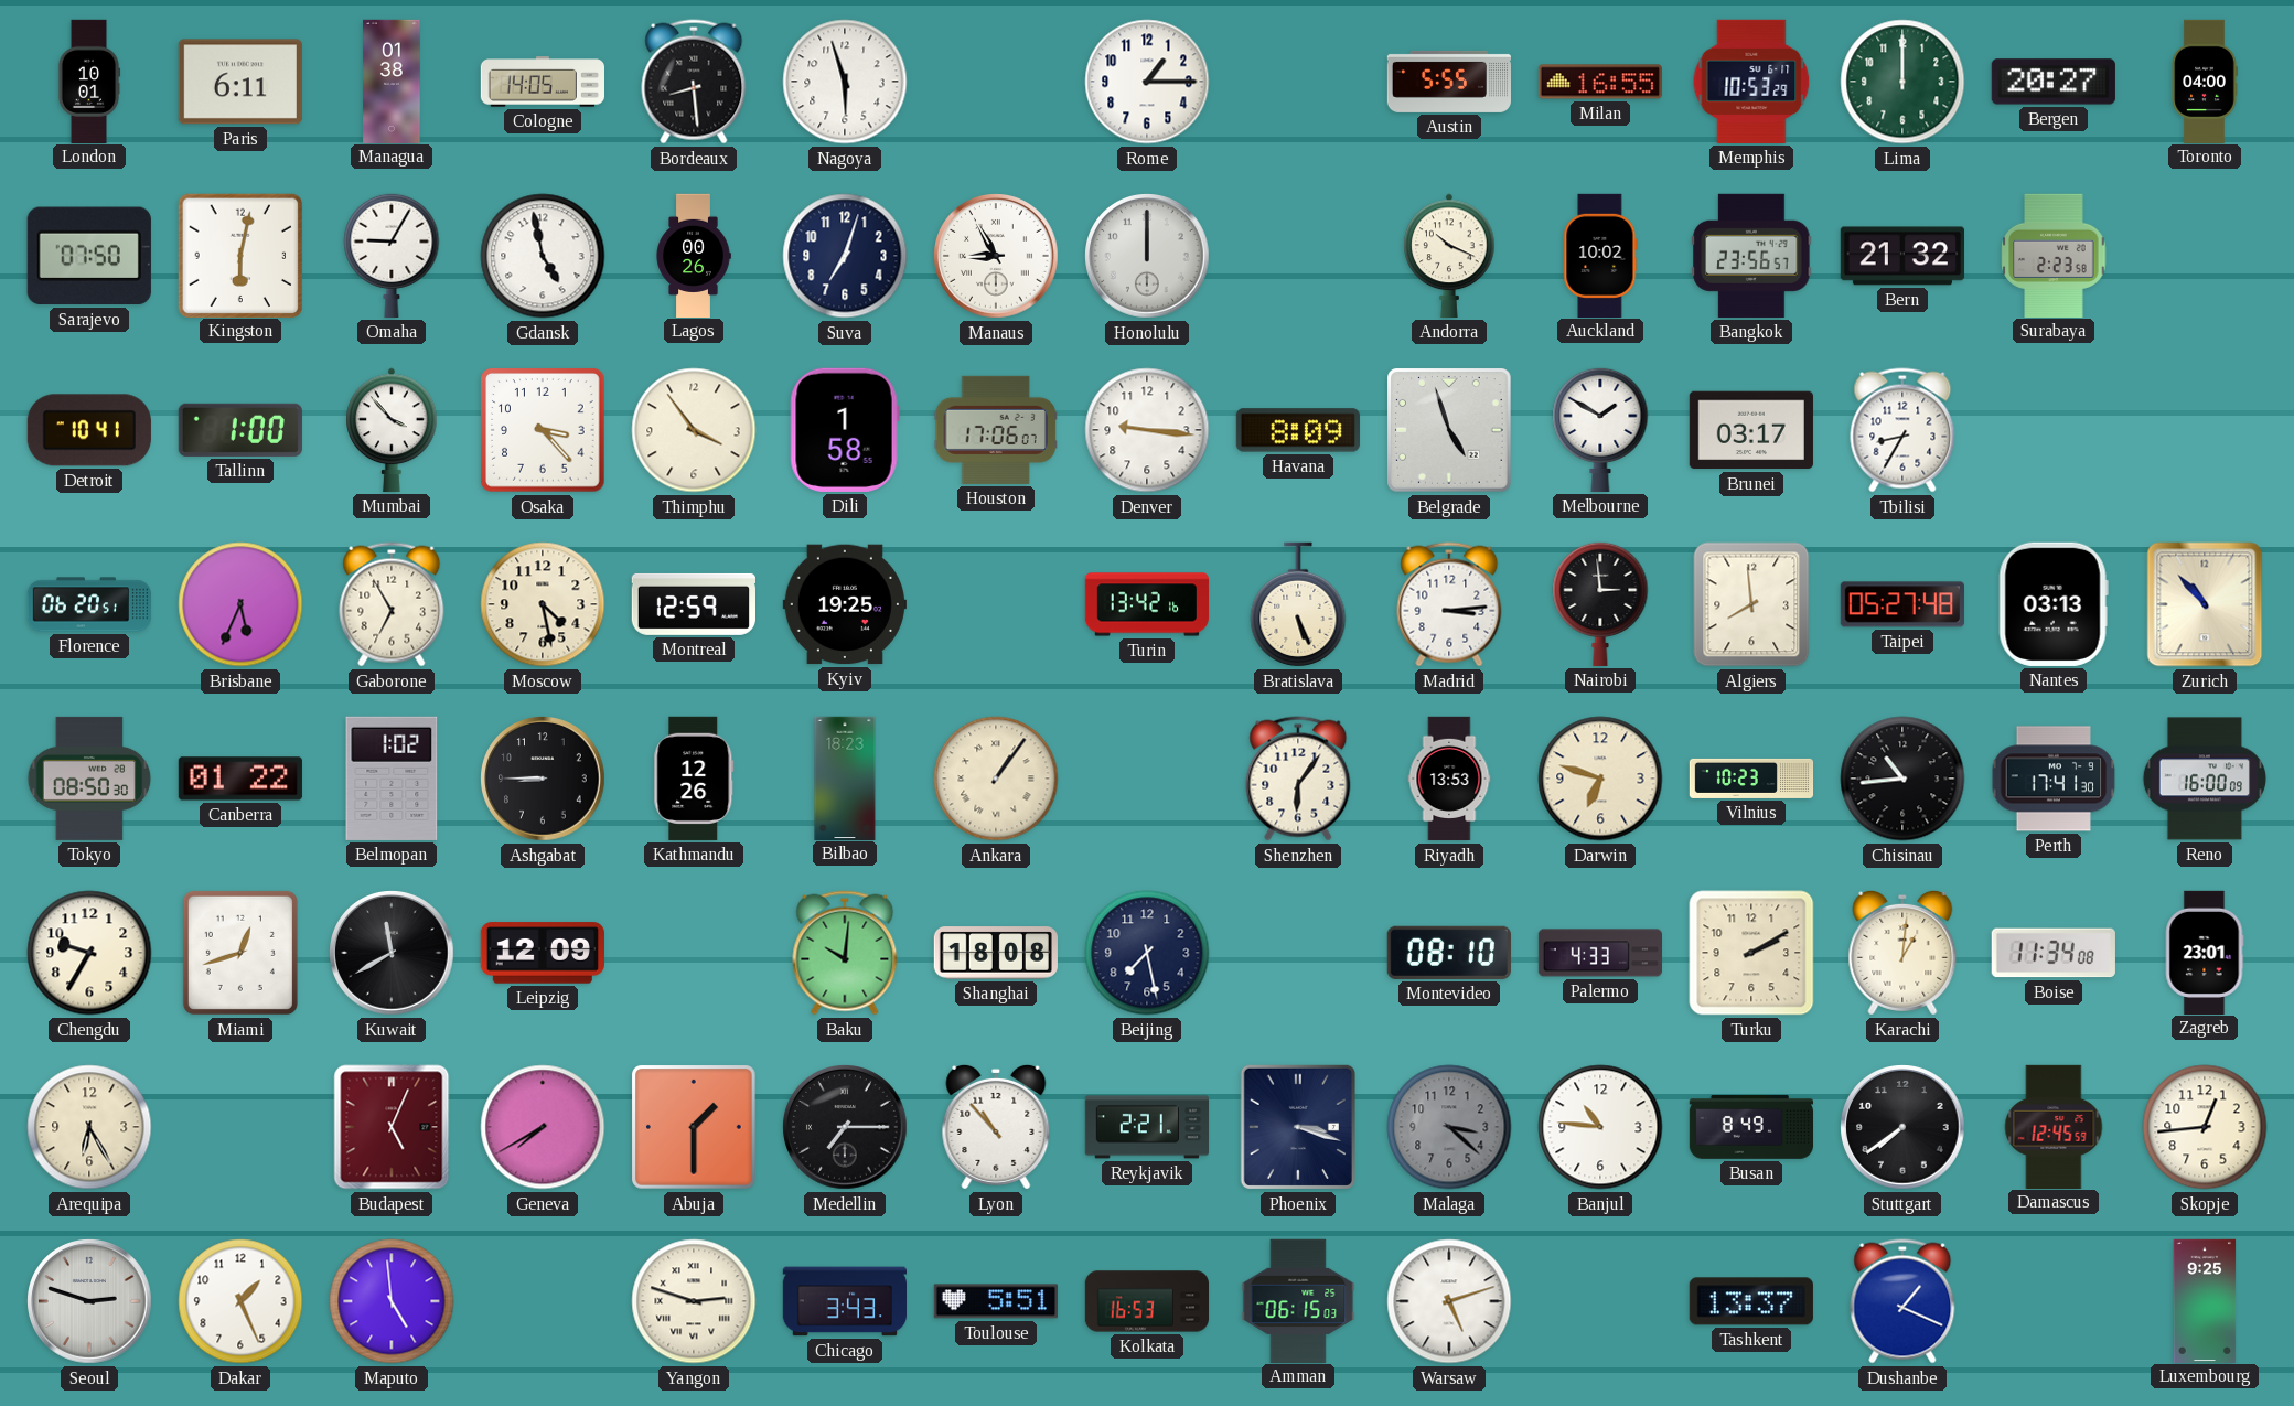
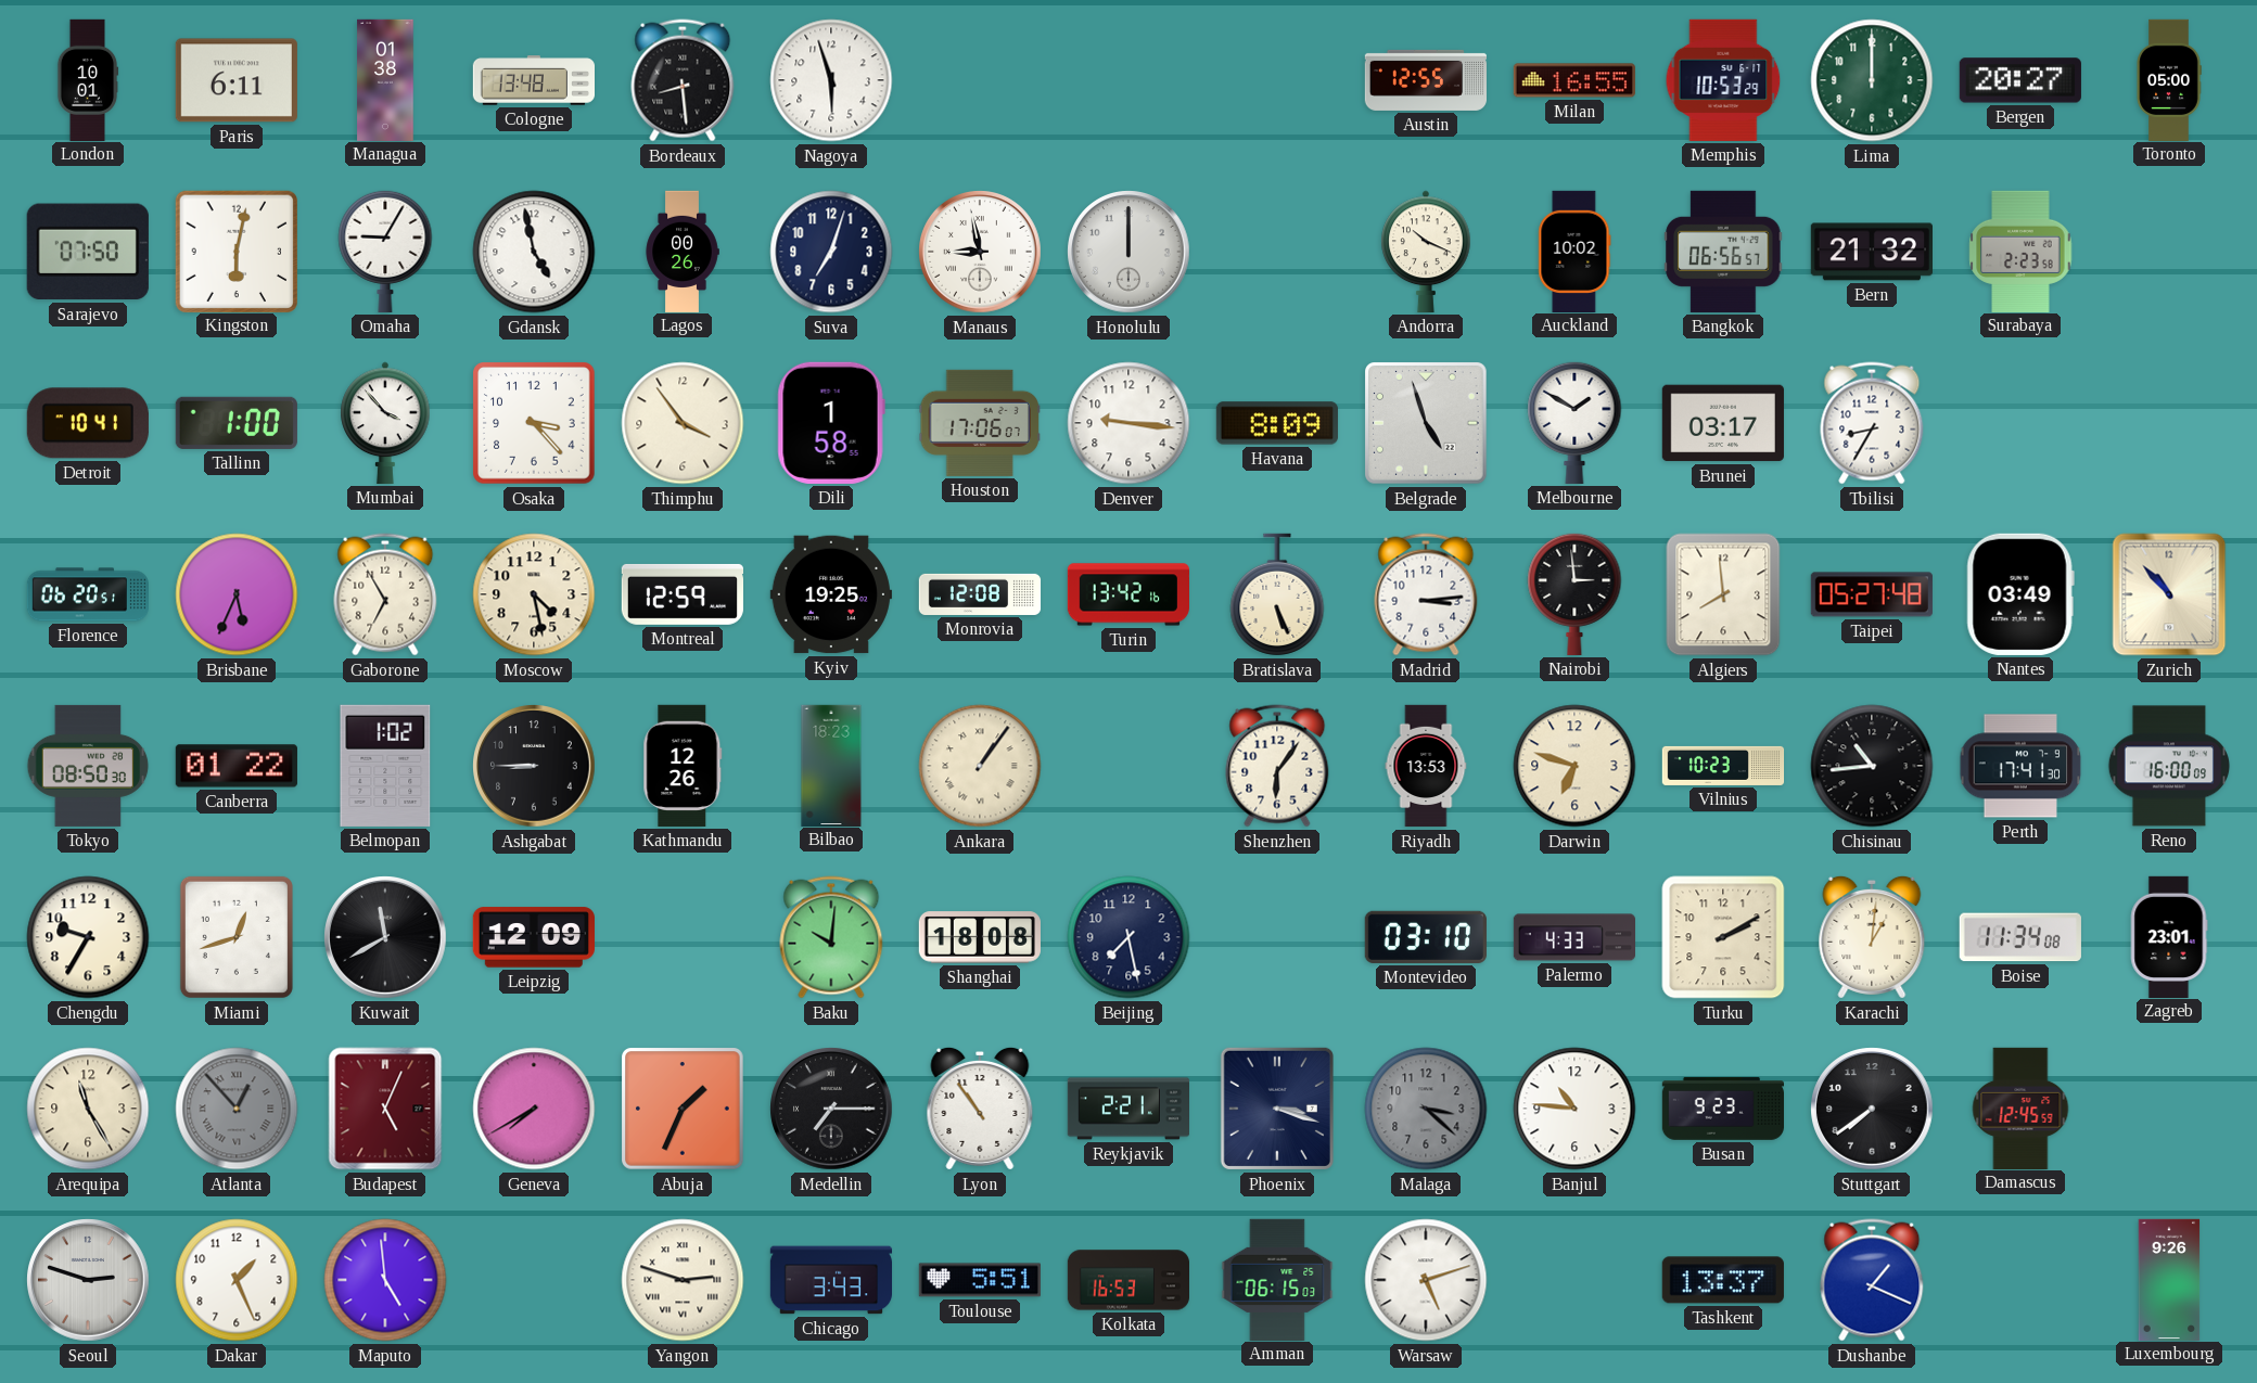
Cologne: 14:05 -> 13:48 (533, 80)
Rome: 1:15 -> none (1147, 82)
Austin: 5:55 -> 12:55 (1425, 80)
Toronto: 04:00 -> 05:00 (2169, 79)
Manaus: 8:55 -> 8:58 (980, 252)
Bangkok: 23:56 -> 06:56 (1723, 252)
Monrovia: none -> 12:08 (980, 594)
Nantes: 03:13 -> 03:49 (2020, 594)
Montevideo: 08:10 -> 03:10 (1426, 937)
Arequipa: 6:25 -> 11:25 (88, 1109)
Atlanta: none -> 12:53 (237, 1109)
Abuja: 1:30 -> 1:34 (684, 1110)
Lyon: 10:53 -> 10:54 (980, 1109)
Busan: 8:49 -> 9:23 (1722, 1109)
Skopje: 12:44 -> none (2205, 1127)
Luxembourg: 9:25 -> 9:26 (2169, 1279)
